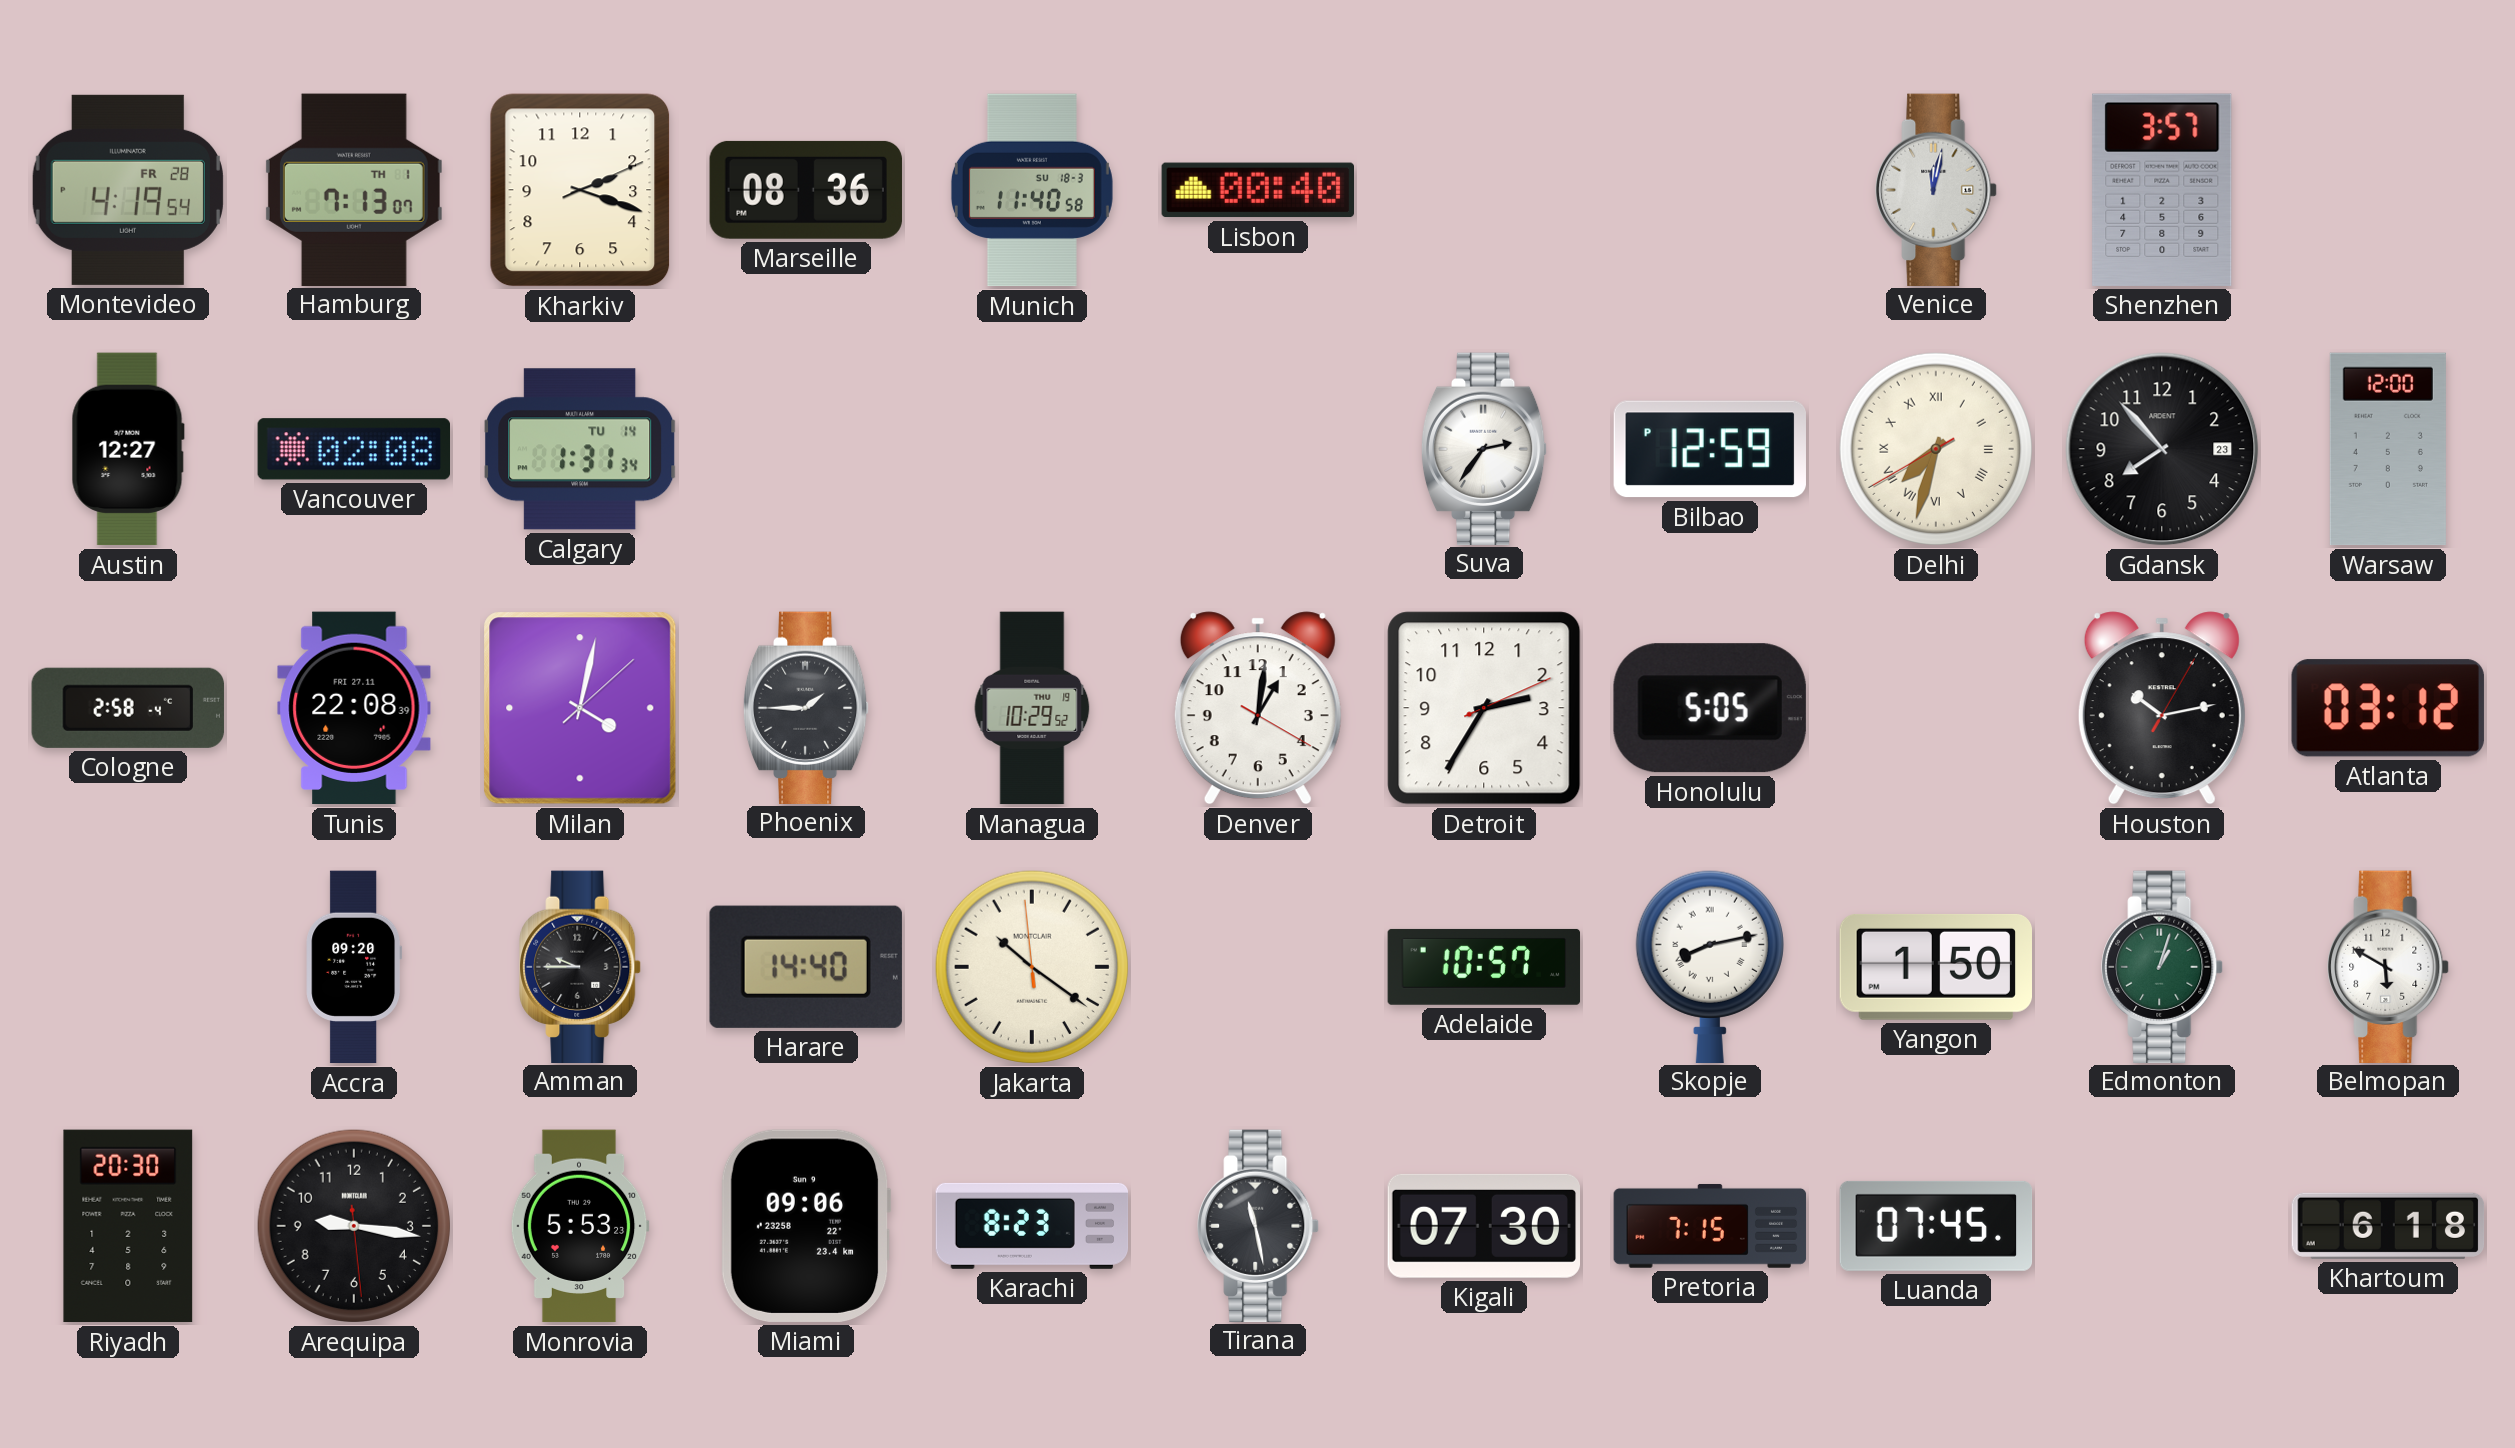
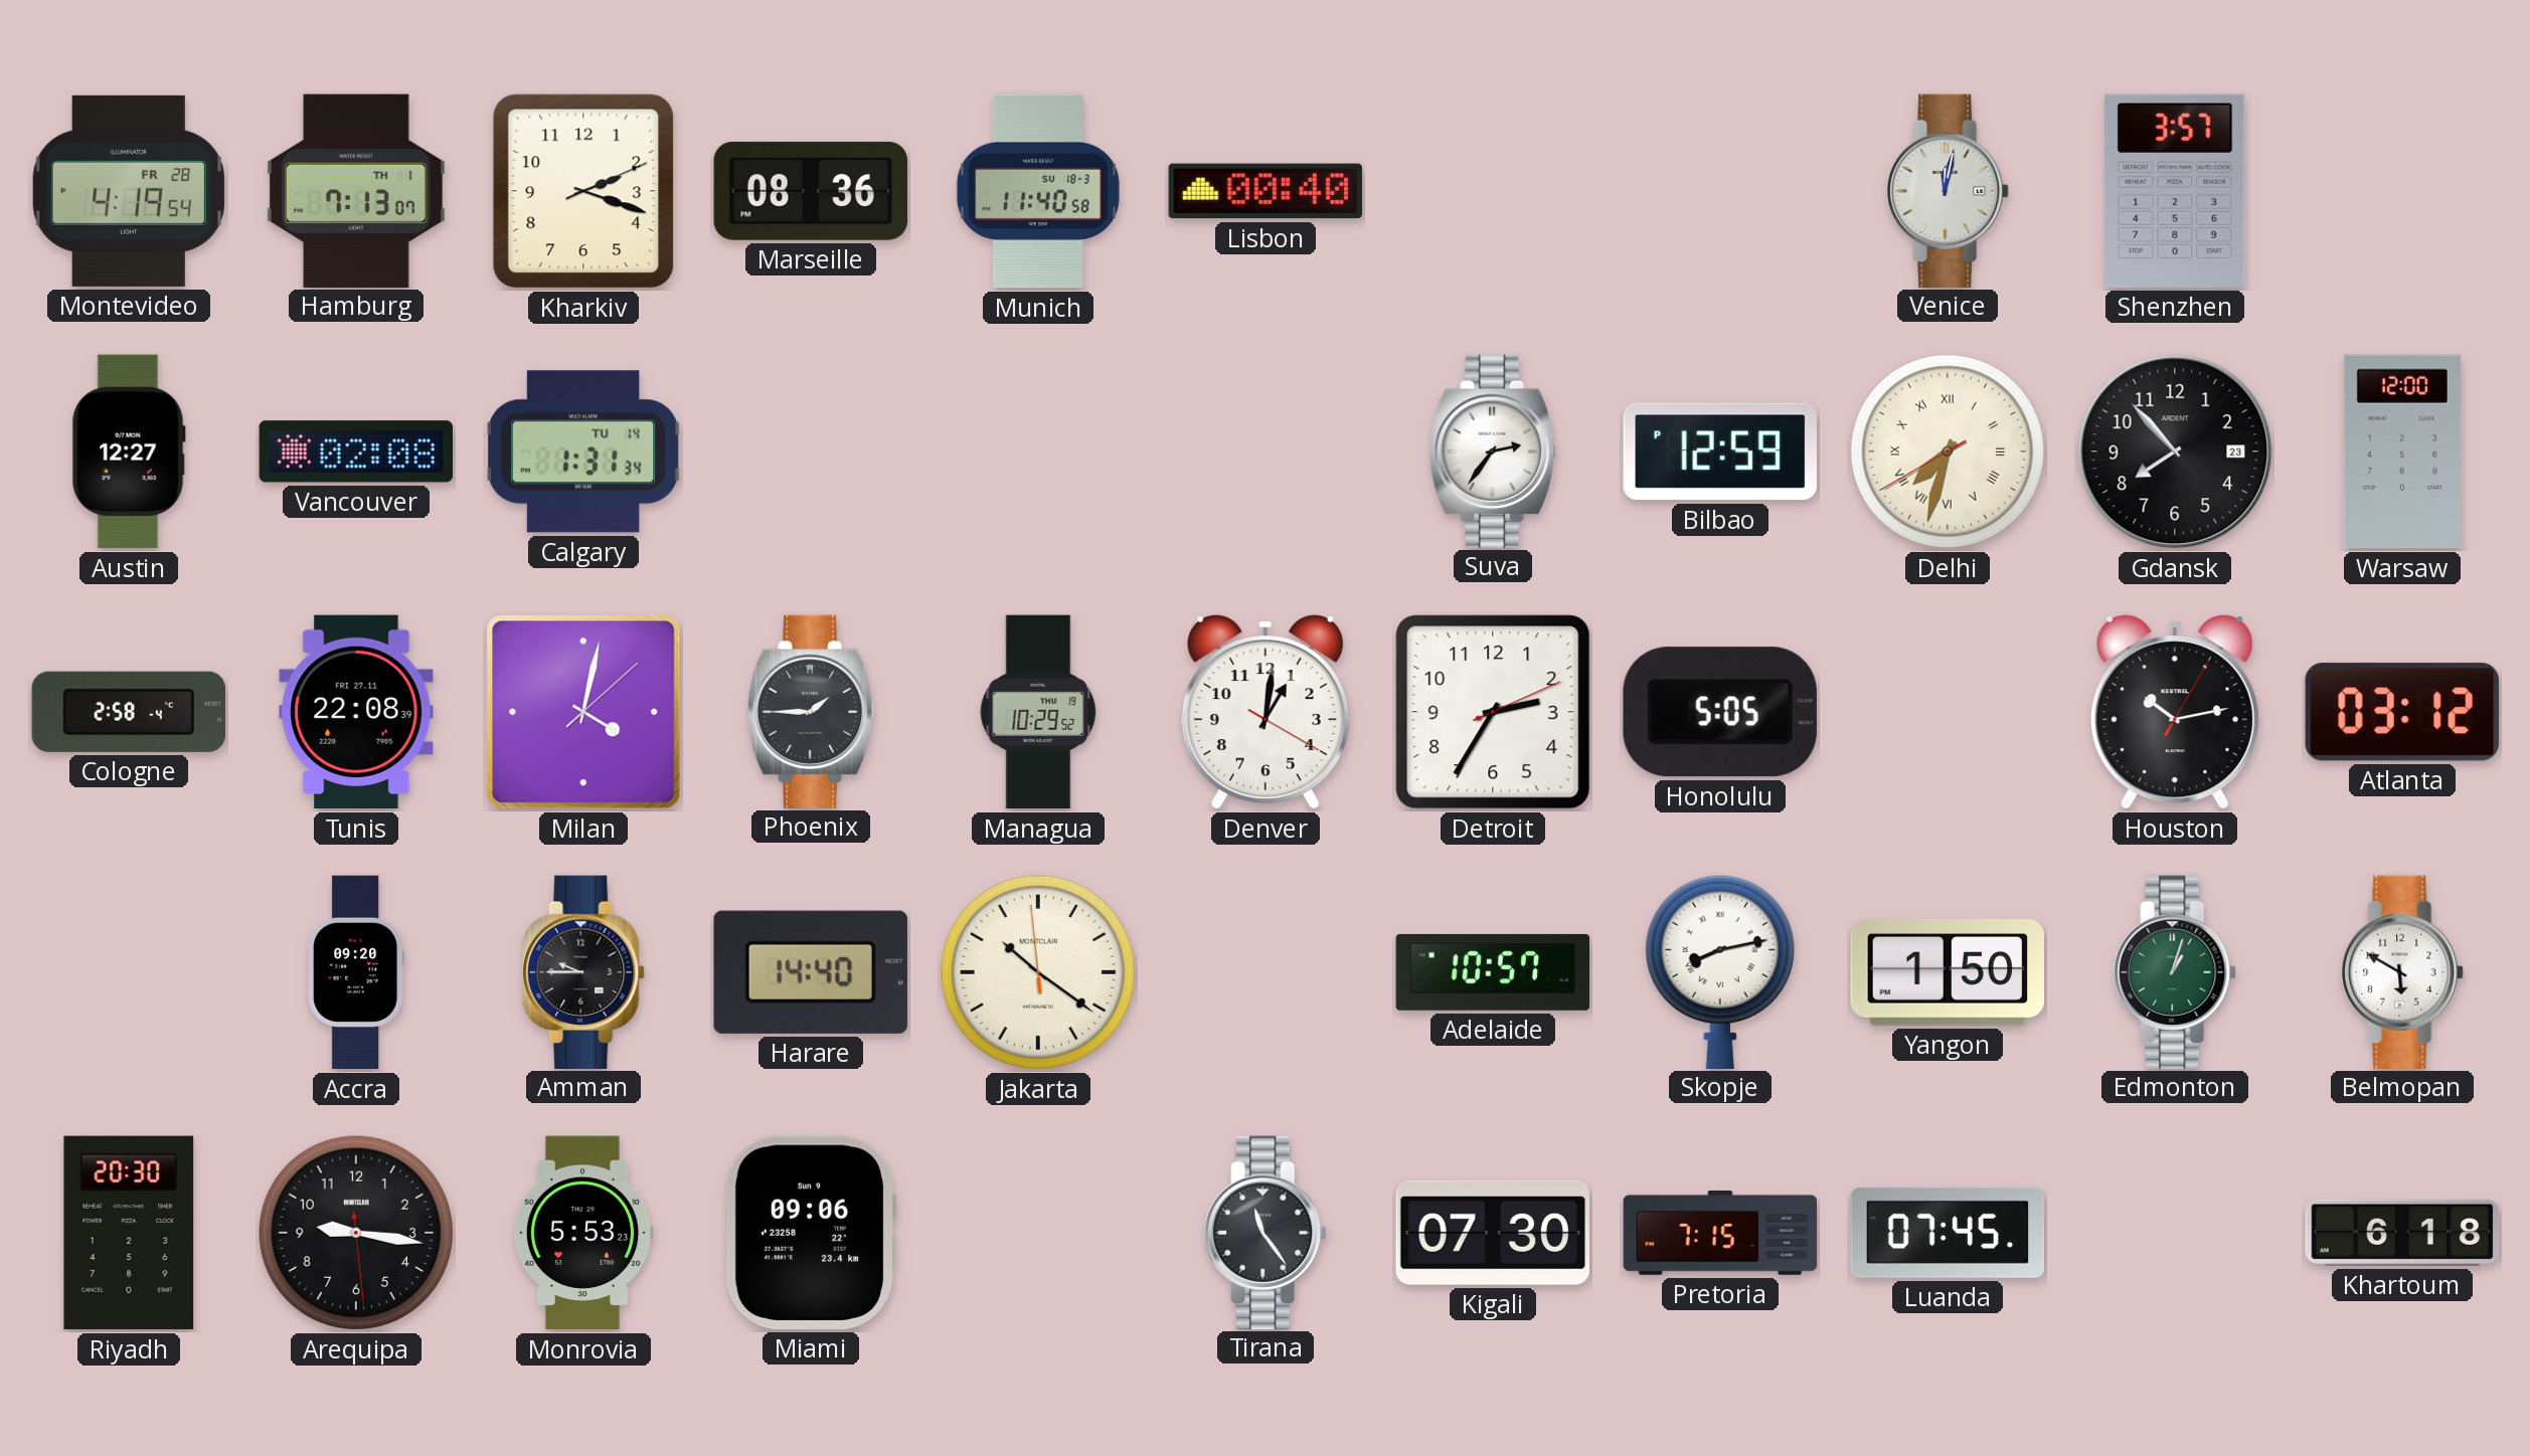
Karachi: 8:23 -> none (1032, 1226)
Tirana: 11:28 -> 11:24 (1266, 1232)
